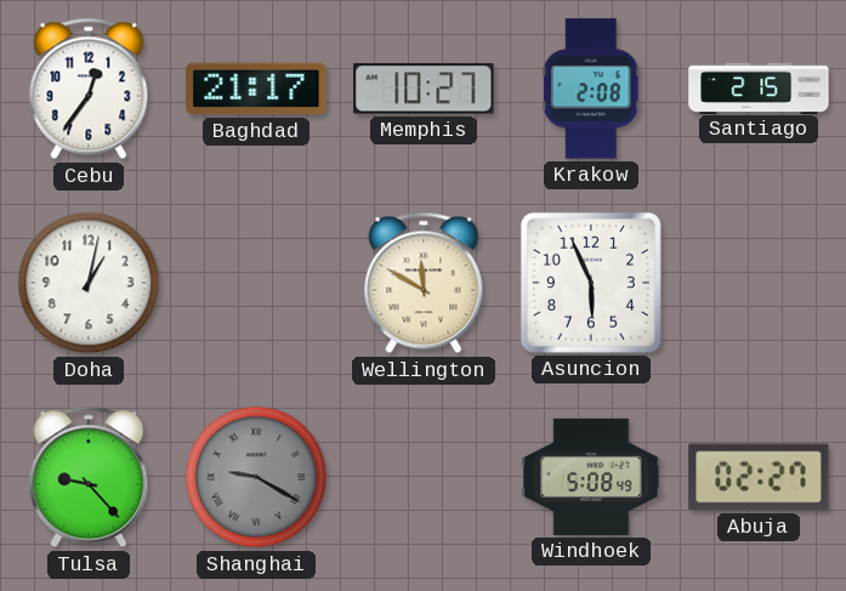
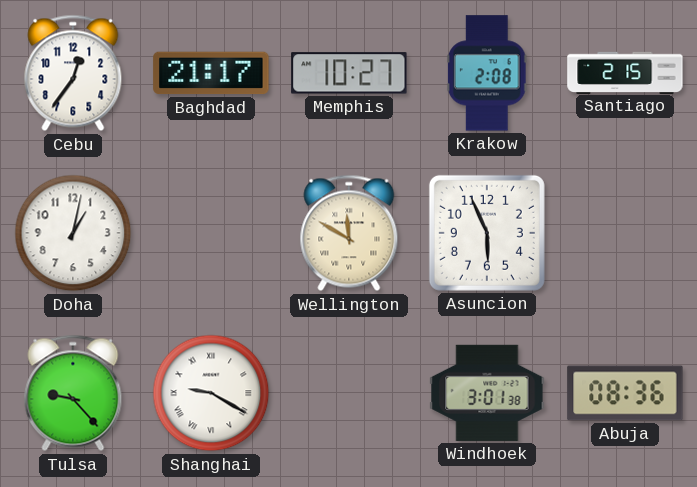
Shanghai dial: grey -> white (211, 393)
Windhoek: 5:08 -> 3:01 (487, 393)
Abuja: 02:27 -> 08:36 (625, 393)
